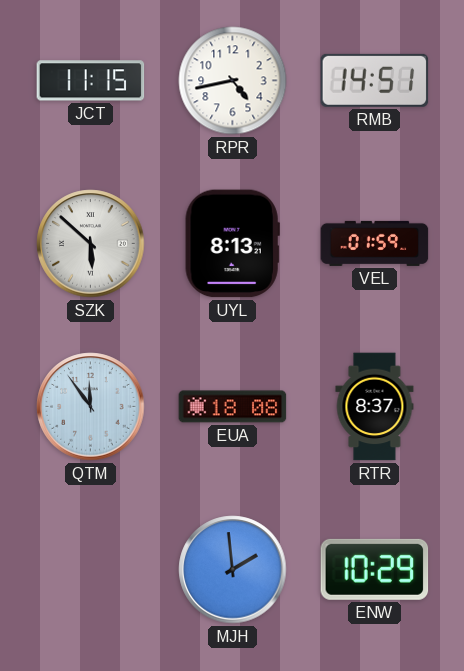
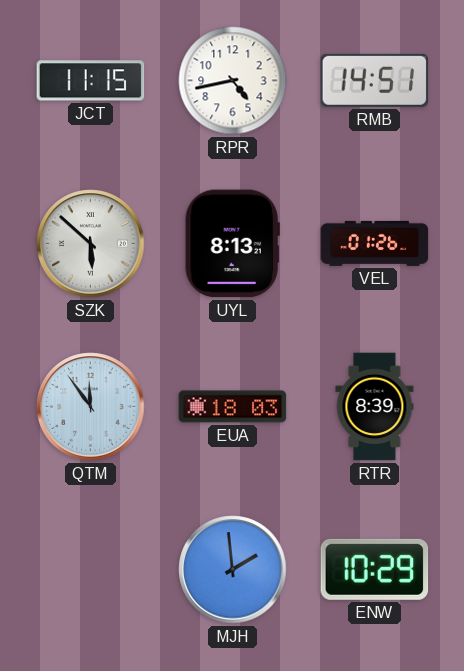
VEL: 01:59 -> 01:26 (375, 243)
EUA: 18:08 -> 18:03 (233, 407)
RTR: 8:37 -> 8:39 (375, 407)
